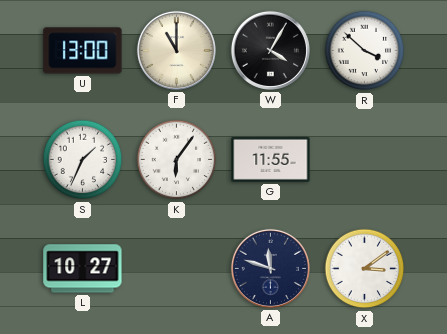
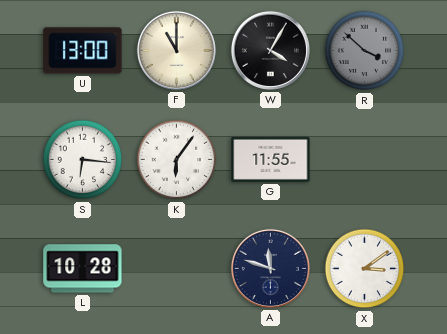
R dial: white -> grey (365, 51)
S: 1:34 -> 6:16 (83, 160)
L: 10:27 -> 10:28 (83, 269)
